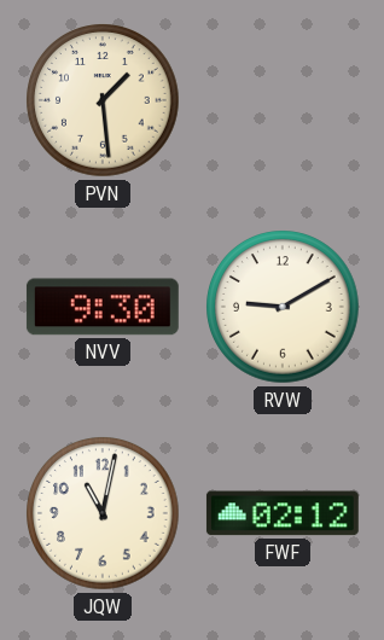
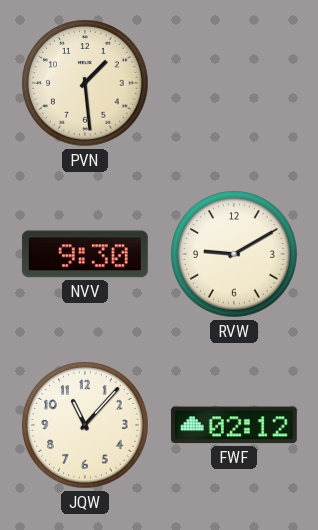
JQW: 11:02 -> 11:07 (85, 425)
